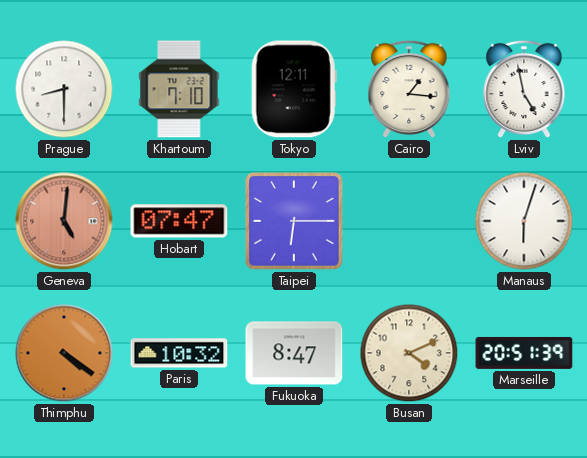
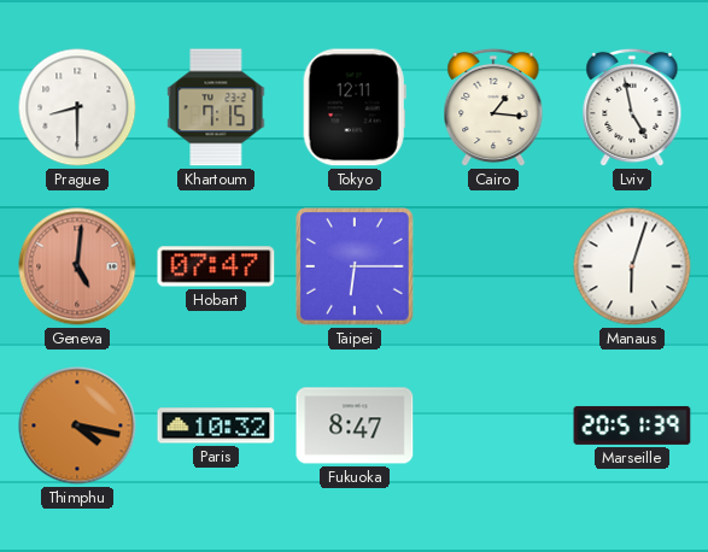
Khartoum: 7:10 -> 7:15 (216, 107)
Thimphu: 4:21 -> 4:17 (77, 425)
Busan: 4:11 -> none (409, 353)
